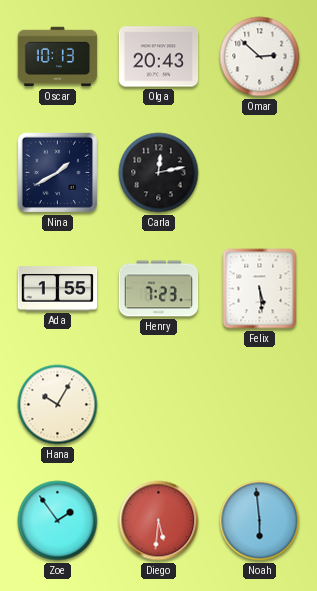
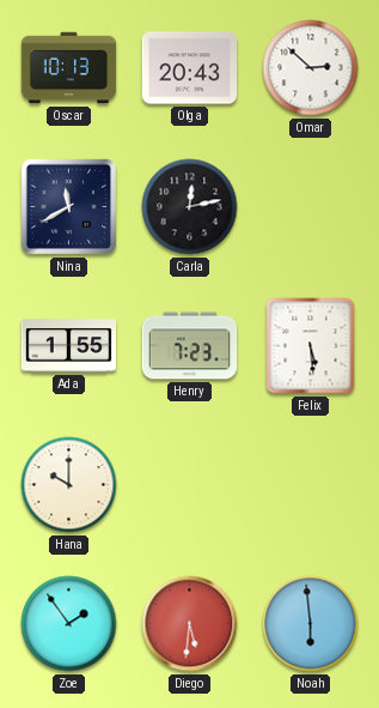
Nina: 1:40 -> 11:40 (69, 207)
Hana: 10:05 -> 10:00 (69, 485)
